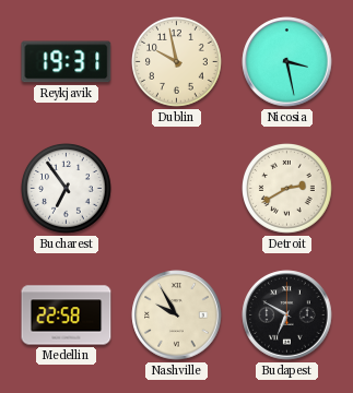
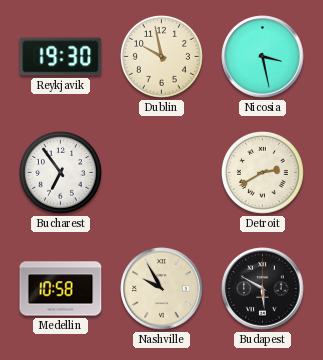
Reykjavik: 19:31 -> 19:30 (61, 57)
Medellin: 22:58 -> 10:58 (61, 289)
Budapest: 6:50 -> 5:50 (263, 289)
